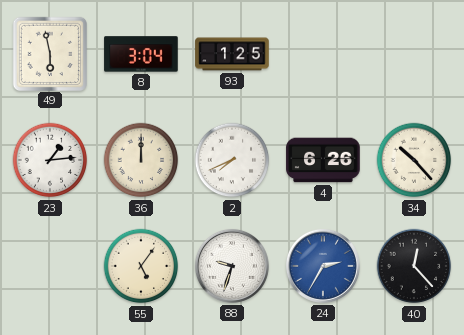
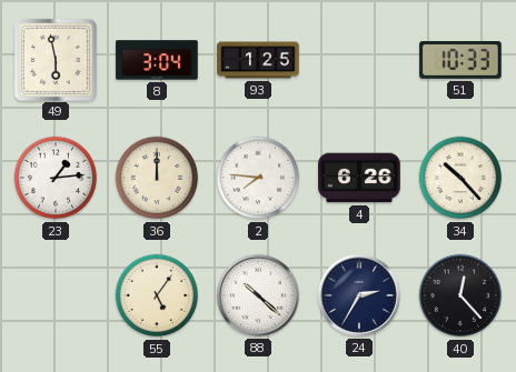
51: none -> 10:33 (460, 61)
2: 7:41 -> 7:46 (258, 178)
88: 9:33 -> 10:22 (258, 295)
24 dial: blue -> navy (359, 295)
